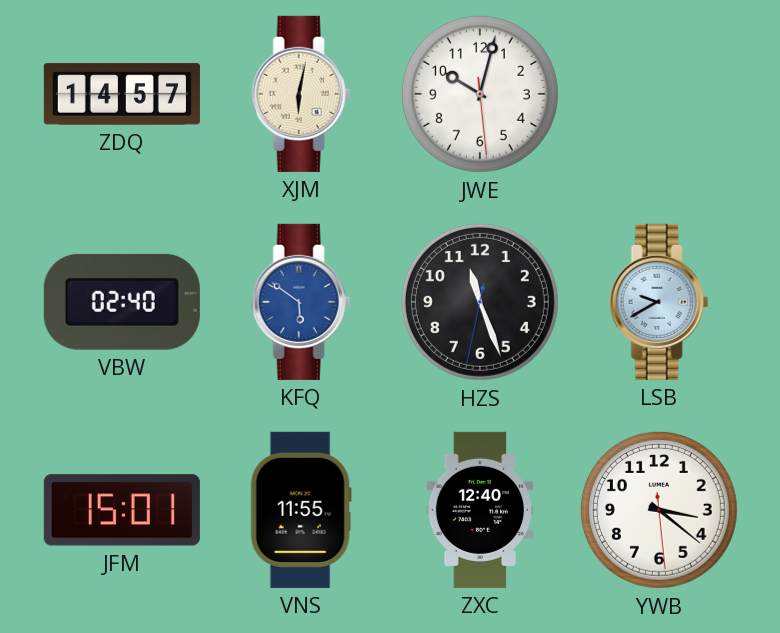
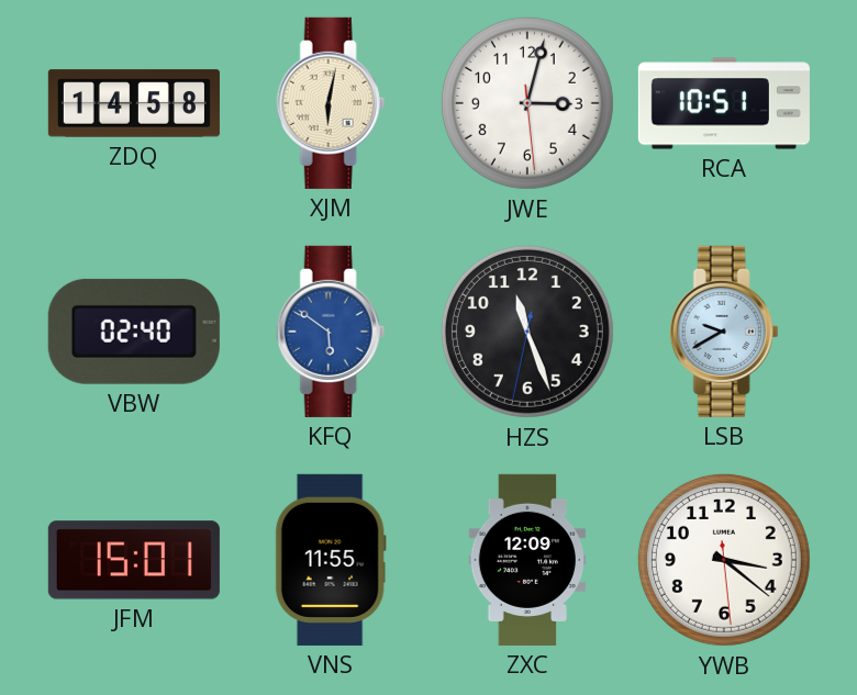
ZDQ: 14:57 -> 14:58 (134, 103)
JWE: 10:02 -> 3:02 (527, 103)
RCA: none -> 10:51 (724, 103)
ZXC: 12:40 -> 12:09 (527, 560)
